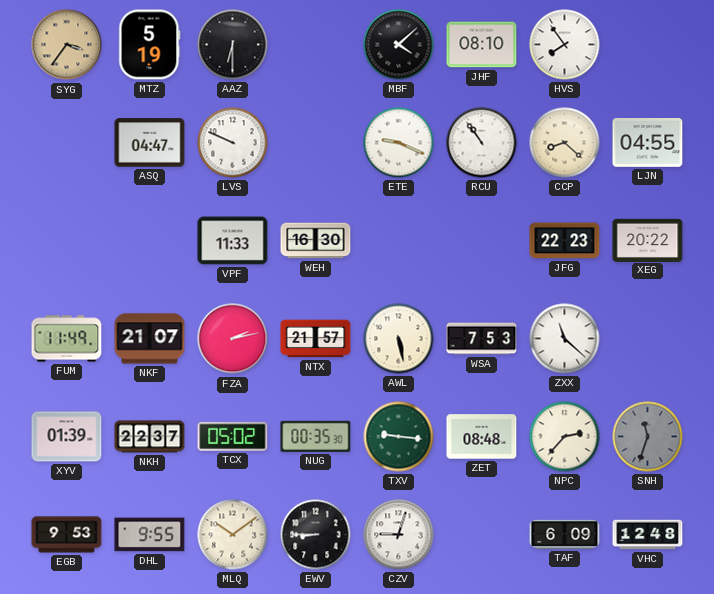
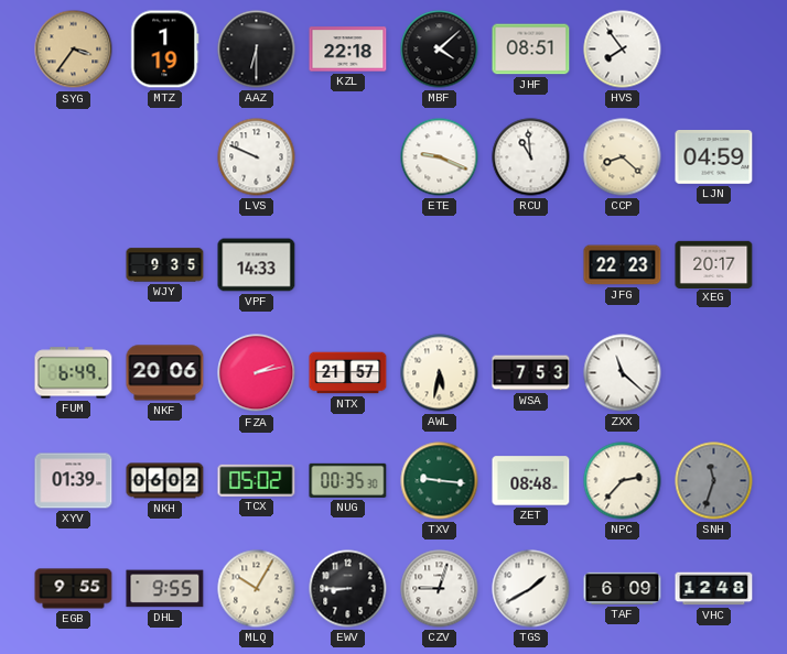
MTZ: 5:19 -> 1:19 (165, 50)
KZL: none -> 22:18 (348, 50)
JHF: 08:10 -> 08:51 (531, 50)
ASQ: 04:47 -> none (150, 143)
RCU: 10:54 -> 10:59 (531, 157)
LJN: 04:55 -> 04:59 (714, 157)
WJY: none -> 9:35 (165, 265)
VPF: 11:33 -> 14:33 (257, 265)
WEH: 16:30 -> none (316, 241)
XEG: 20:22 -> 20:17 (714, 264)
FUM: 11:49 -> 6:49 (74, 373)
NKF: 21:07 -> 20:06 (165, 373)
AWL: 5:28 -> 5:32 (440, 373)
NKH: 22:37 -> 06:02 (165, 481)
EGB: 9:53 -> 9:55 (74, 589)
MLQ: 10:09 -> 10:05 (257, 589)
TGS: none -> 1:40 (531, 589)
